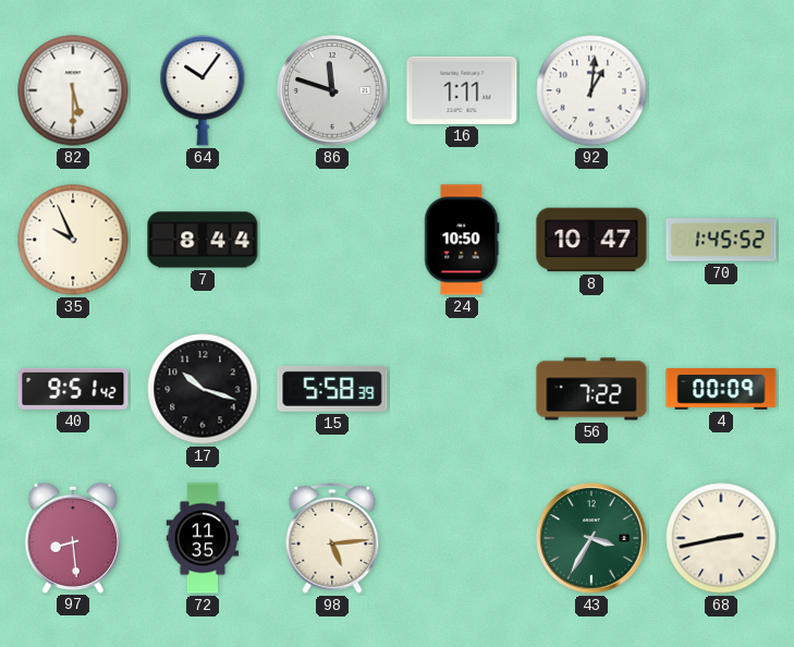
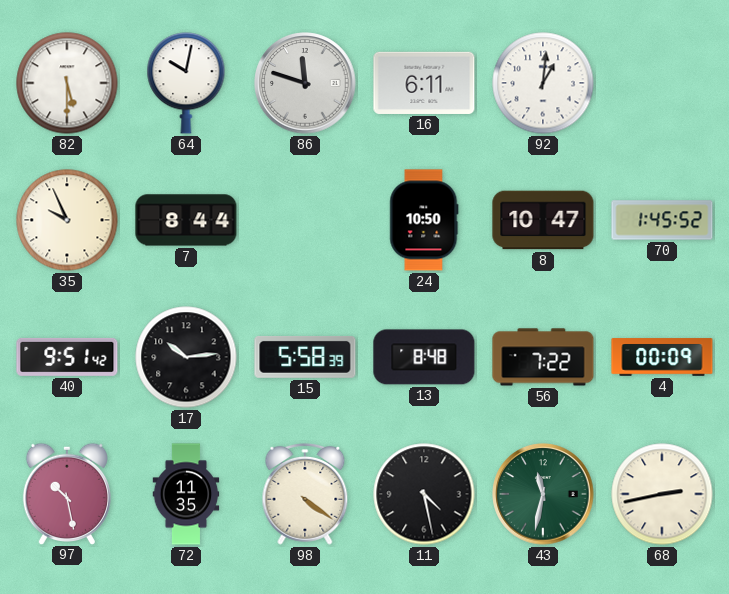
64: 10:06 -> 10:02 (186, 83)
16: 1:11 -> 6:11 (424, 83)
17: 10:18 -> 10:14 (186, 357)
13: none -> 8:48 (424, 357)
97: 8:29 -> 10:28 (67, 493)
98: 5:14 -> 4:21 (305, 494)
11: none -> 4:28 (424, 494)
43: 3:35 -> 11:32 (543, 494)
